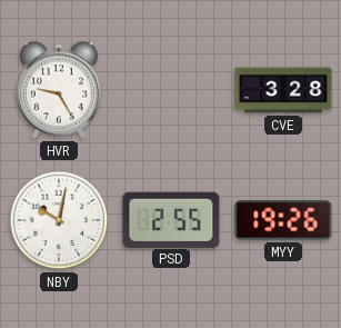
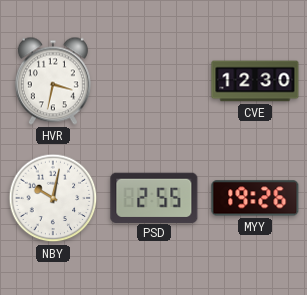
HVR: 9:25 -> 3:32 (53, 81)
CVE: 3:28 -> 12:30 (255, 81)
